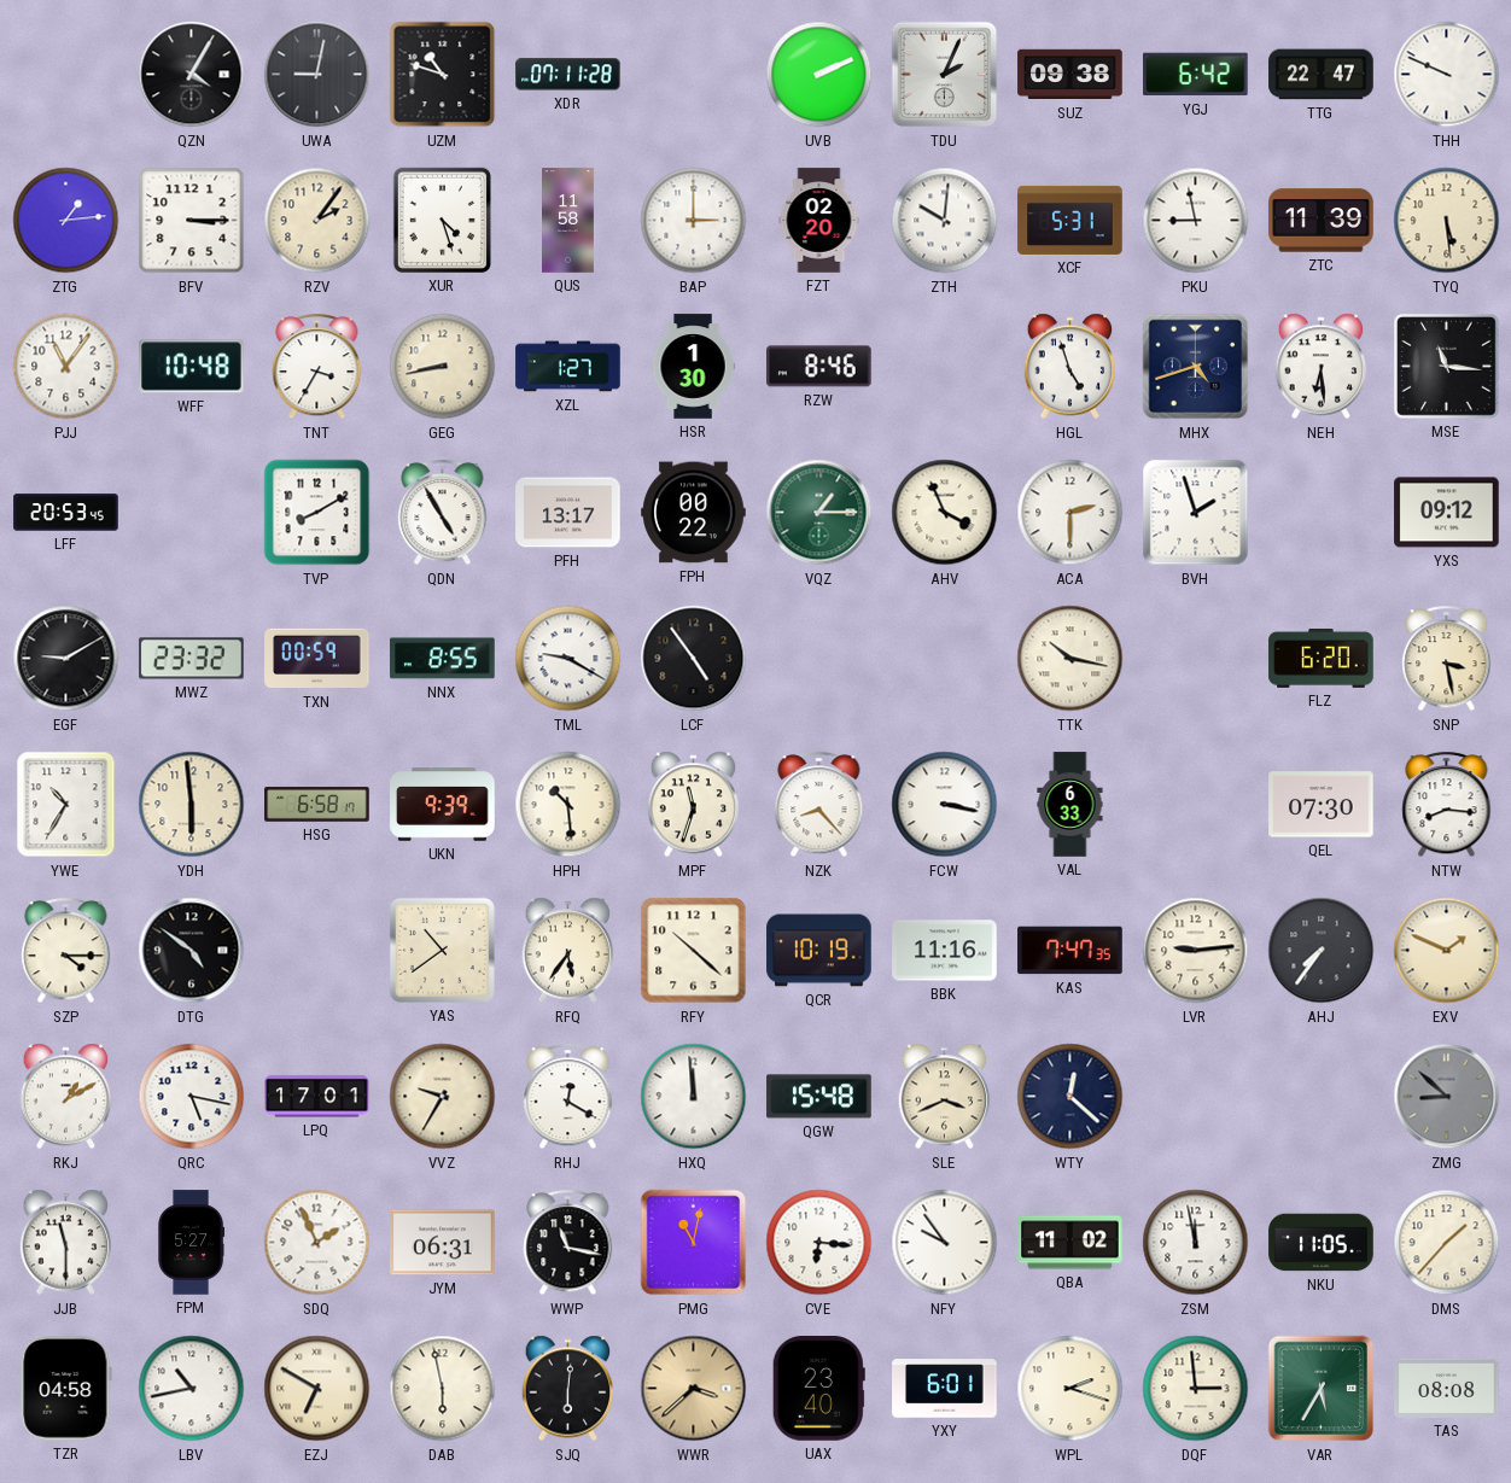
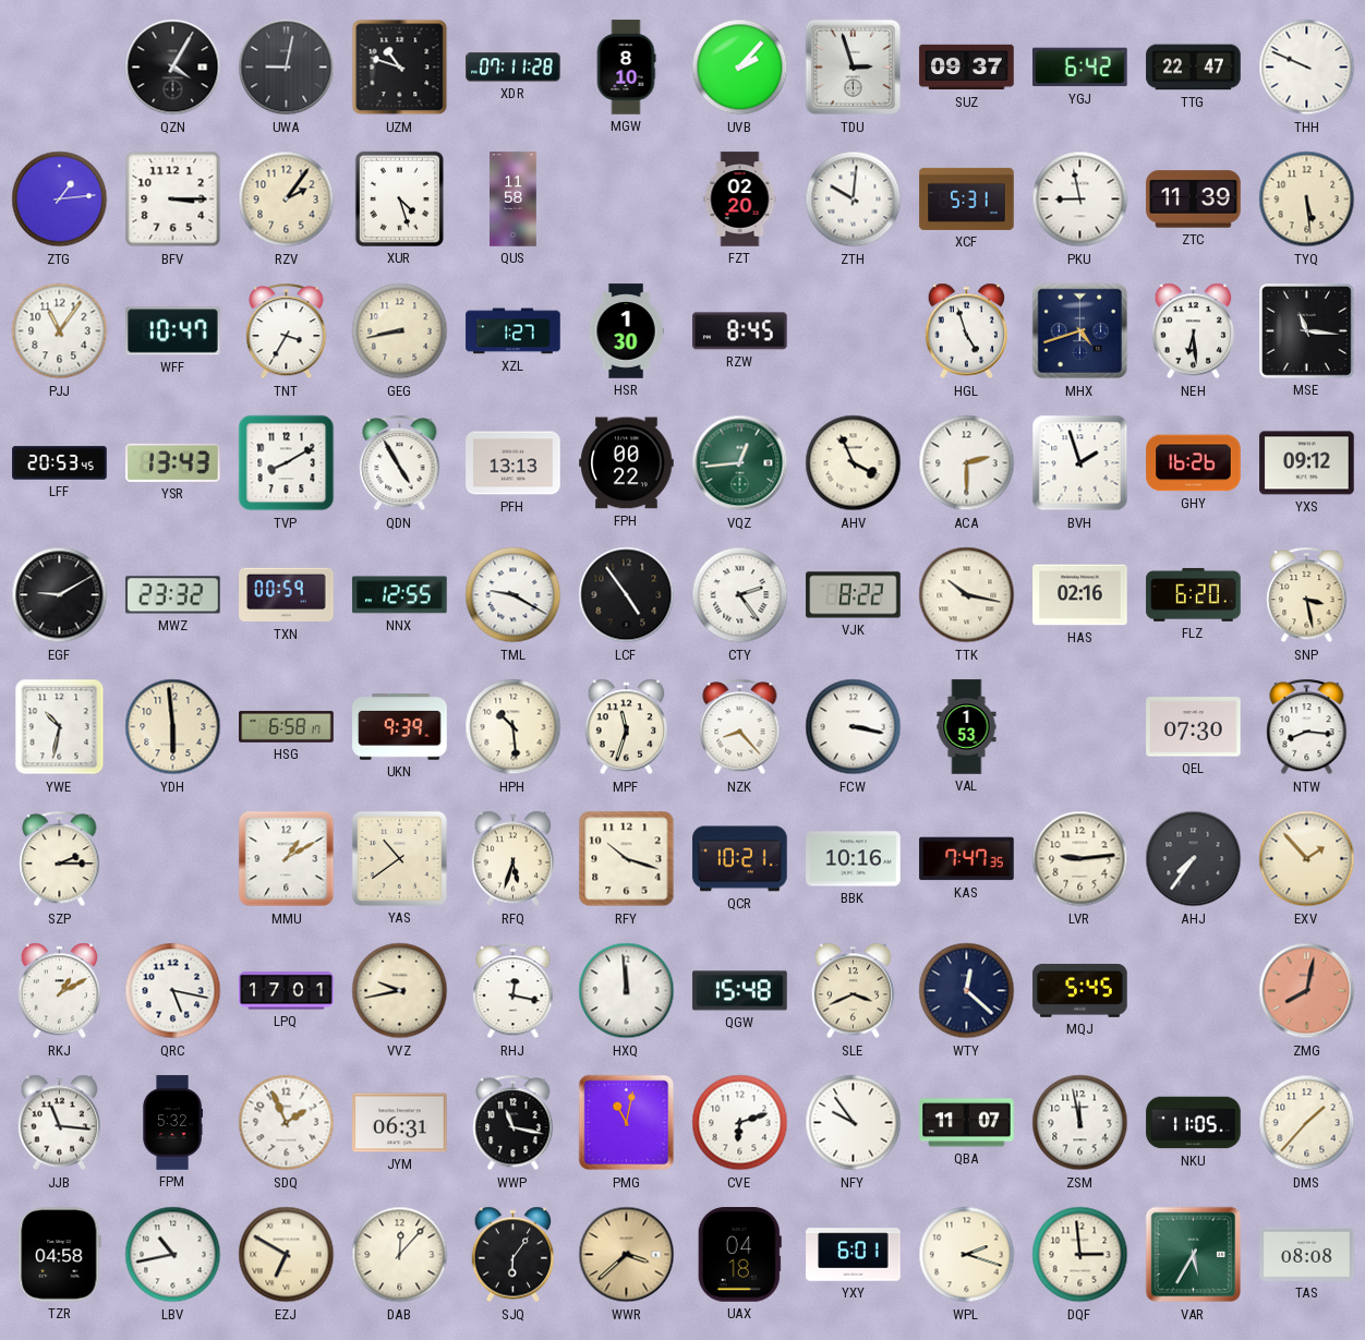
MGW: none -> 8:10 (626, 68)
UVB: 2:11 -> 2:07 (740, 68)
TDU: 2:04 -> 2:57 (854, 68)
SUZ: 09:38 -> 09:37 (967, 68)
BAP: 3:00 -> none (694, 221)
WFF: 10:48 -> 10:47 (173, 331)
RZW: 8:46 -> 8:45 (740, 331)
YSR: none -> 13:43 (173, 462)
PFH: 13:17 -> 13:13 (514, 463)
VQZ: 1:15 -> 12:44 (740, 463)
GHY: none -> 16:26 (1194, 463)
NNX: 8:55 -> 12:55 (400, 595)
CTY: none -> 2:24 (740, 595)
VJK: none -> 8:22 (854, 595)
HAS: none -> 02:16 (1080, 595)
YWE: 10:35 -> 10:32 (60, 727)
VAL: 6:33 -> 1:53 (967, 727)
SZP: 4:15 -> 2:15 (60, 859)
DTG: 4:51 -> none (192, 951)
MMU: none -> 1:10 (287, 859)
RFQ: 5:36 -> 5:33 (514, 859)
RFY: 10:22 -> 10:18 (627, 859)
QCR: 10:19 -> 10:21 (740, 859)
BBK: 11:16 -> 10:16 (854, 859)
EXV: 1:49 -> 1:53 (1307, 859)
VVZ: 9:35 -> 9:43 (400, 991)
RHJ: 12:20 -> 12:17 (514, 991)
MQJ: none -> 5:45 (1080, 990)
ZMG: 8:52 -> 8:02 (1307, 991)
ZMG dial: grey -> salmon (1307, 991)
JJB: 11:30 -> 11:16 (60, 1123)
FPM: 5:27 -> 5:32 (172, 1123)
CVE: 6:16 -> 6:12 (740, 1123)
QBA: 11:02 -> 11:07 (967, 1123)
DAB: 5:58 -> 12:07 (400, 1255)
SJQ: 6:01 -> 6:06 (514, 1255)
UAX: 23:40 -> 04:18 (739, 1255)
